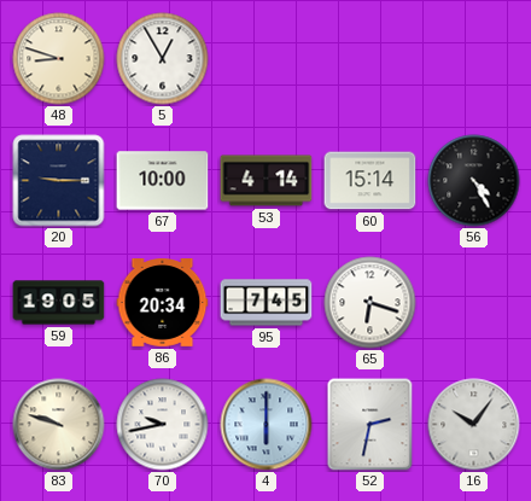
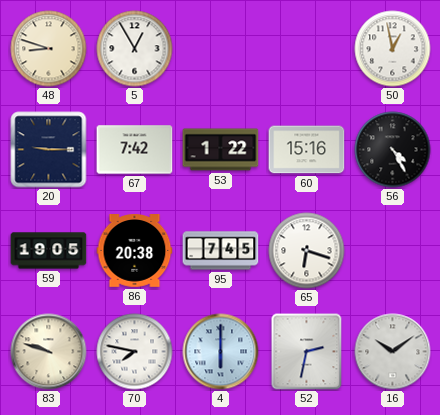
50: none -> 12:58 (393, 49)
67: 10:00 -> 7:42 (135, 150)
53: 4:14 -> 1:22 (221, 150)
60: 15:14 -> 15:16 (307, 150)
86: 20:34 -> 20:38 (135, 251)
70: 9:43 -> 7:47 (135, 352)
16: 10:06 -> 10:09 (393, 352)
